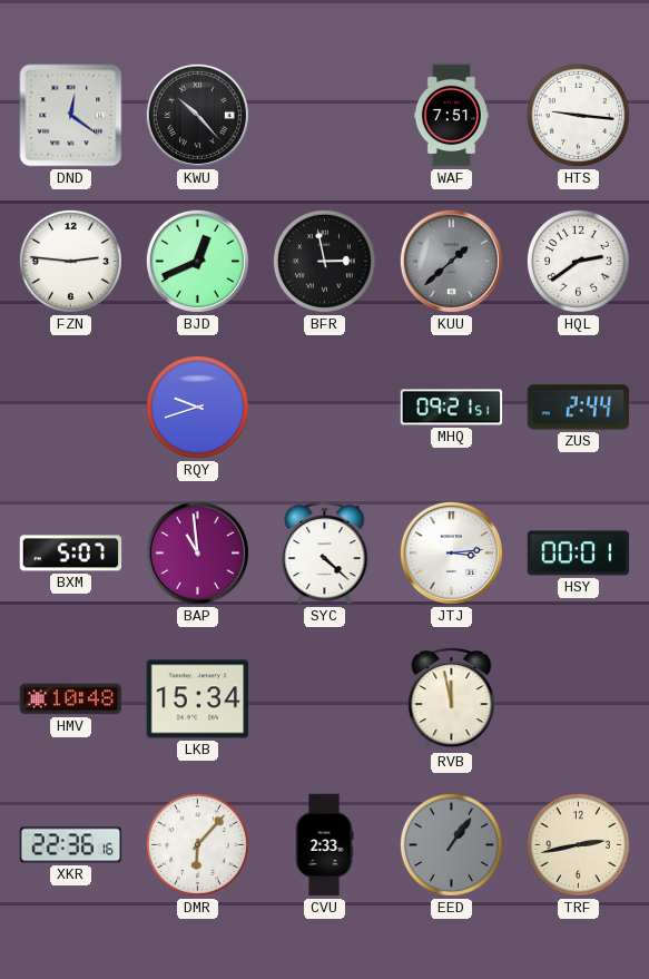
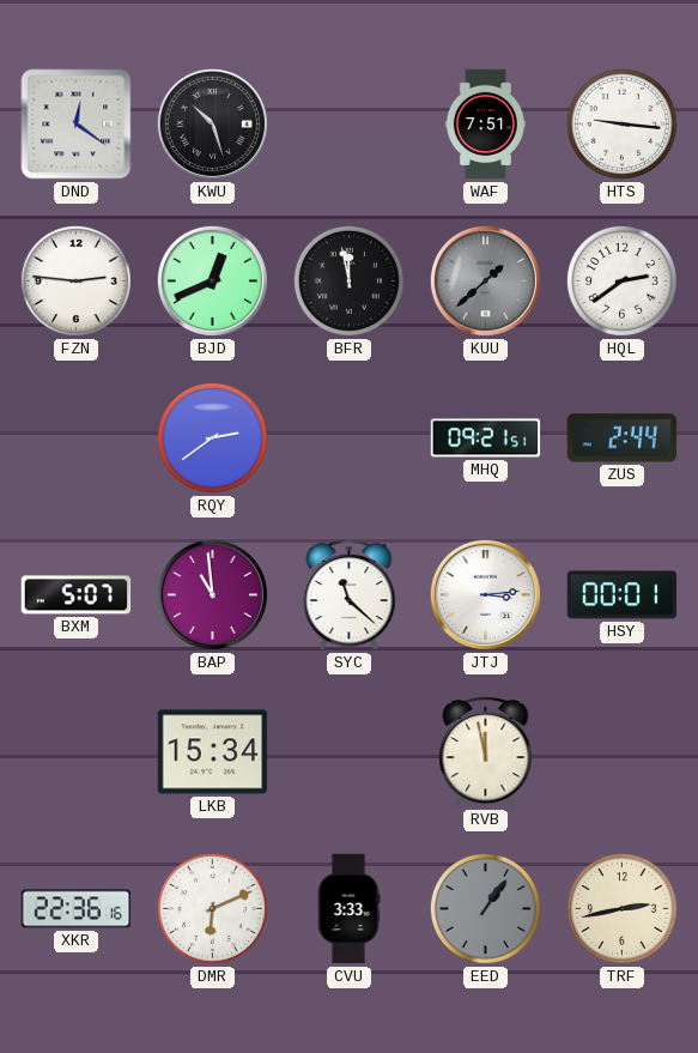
KWU: 10:23 -> 10:27 (212, 123)
BFR: 2:58 -> 11:58 (348, 280)
RQY: 9:42 -> 2:39 (212, 437)
SYC: 4:22 -> 11:22 (350, 595)
HMV: 10:48 -> none (71, 699)
DMR: 6:07 -> 6:11 (212, 908)
CVU: 2:33 -> 3:33 (348, 909)
